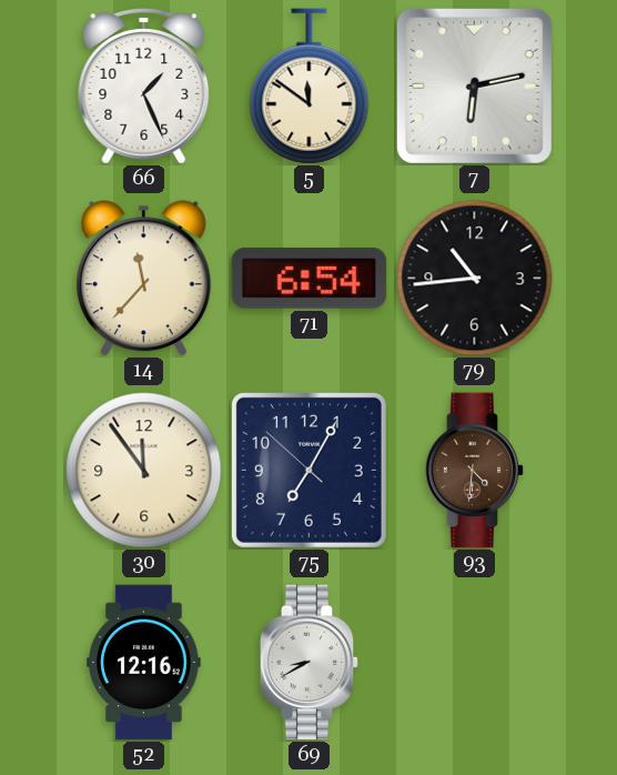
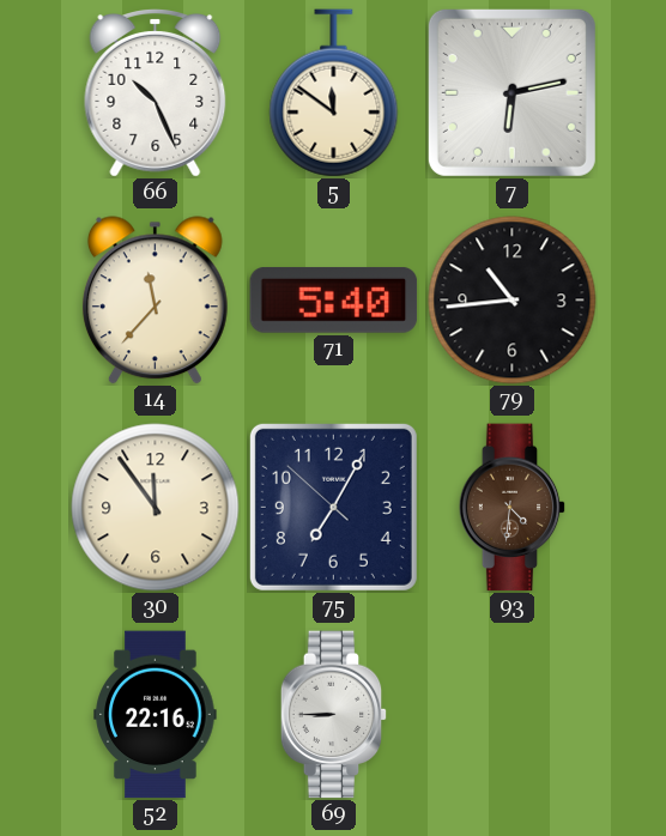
66: 1:26 -> 10:26 (156, 93)
71: 6:54 -> 5:40 (334, 299)
52: 12:16 -> 22:16 (156, 715)
69: 8:40 -> 8:45 (334, 715)
